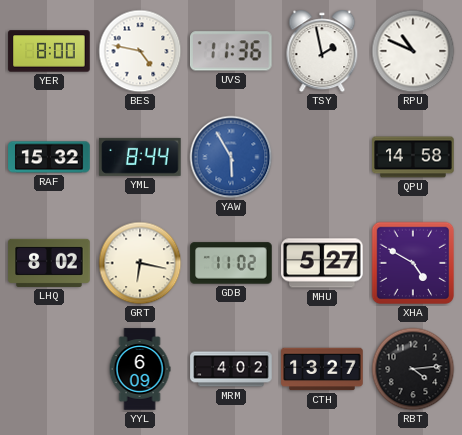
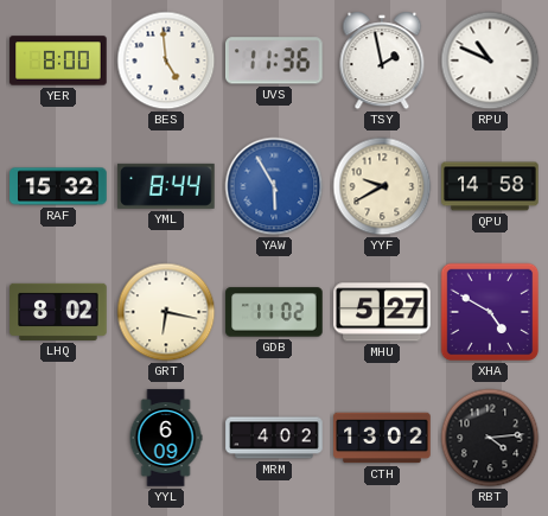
BES: 4:47 -> 4:59 (166, 60)
YYF: none -> 9:40 (382, 186)
CTH: 13:27 -> 13:02 (382, 438)
